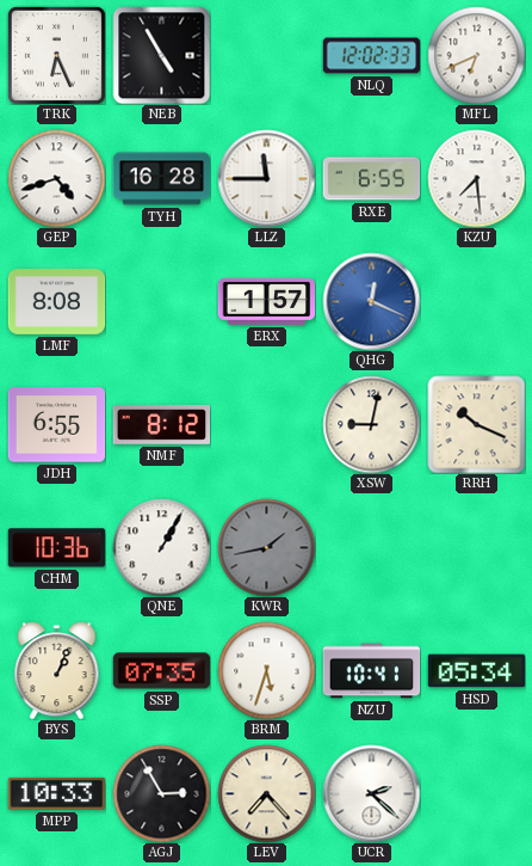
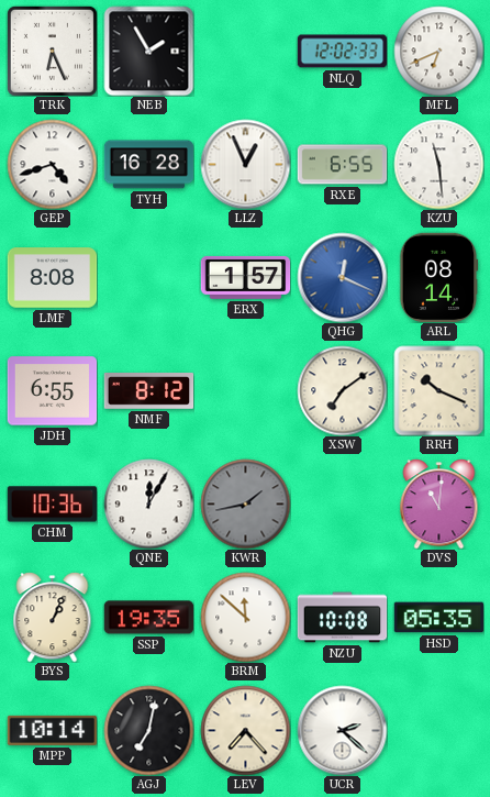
NEB: 4:55 -> 1:55 (148, 51)
LLZ: 11:45 -> 12:56 (245, 164)
KZU: 7:29 -> 11:29 (438, 164)
ARL: none -> 08:14 (438, 277)
XSW: 9:02 -> 7:09 (342, 390)
QNE: 1:05 -> 12:05 (148, 503)
DVS: none -> 11:01 (439, 503)
SSP: 07:35 -> 19:35 (148, 618)
BRM: 5:33 -> 11:52 (245, 617)
NZU: 10:41 -> 10:08 (342, 618)
HSD: 05:34 -> 05:35 (438, 618)
MPP: 10:33 -> 10:14 (52, 730)
AGJ: 2:55 -> 7:02 (148, 730)
